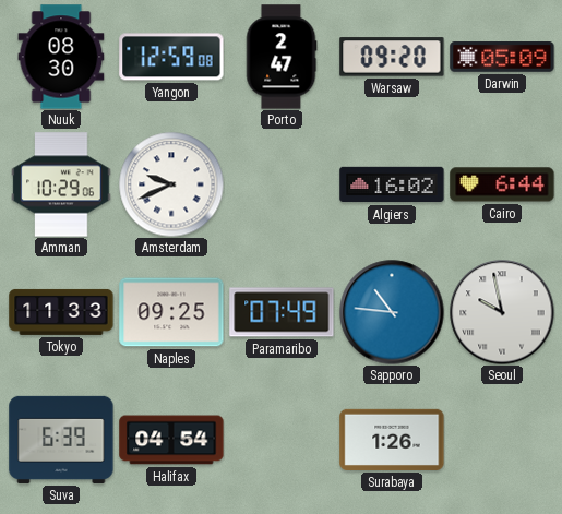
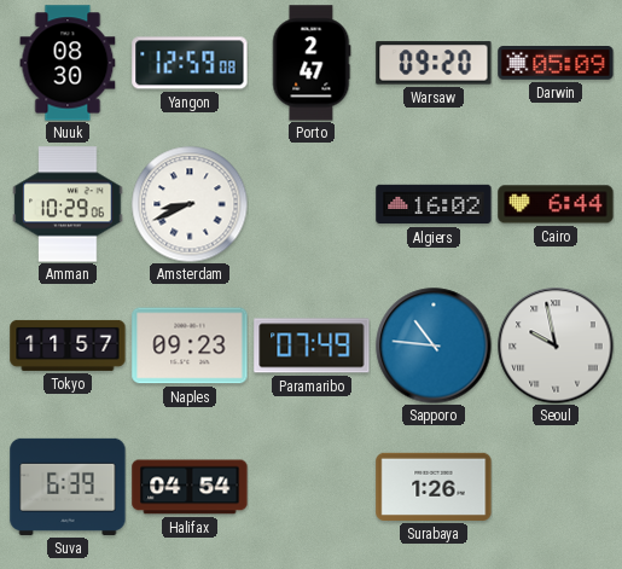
Amsterdam: 9:41 -> 8:41 (190, 204)
Tokyo: 11:33 -> 11:57 (68, 346)
Naples: 09:25 -> 09:23 (190, 346)
